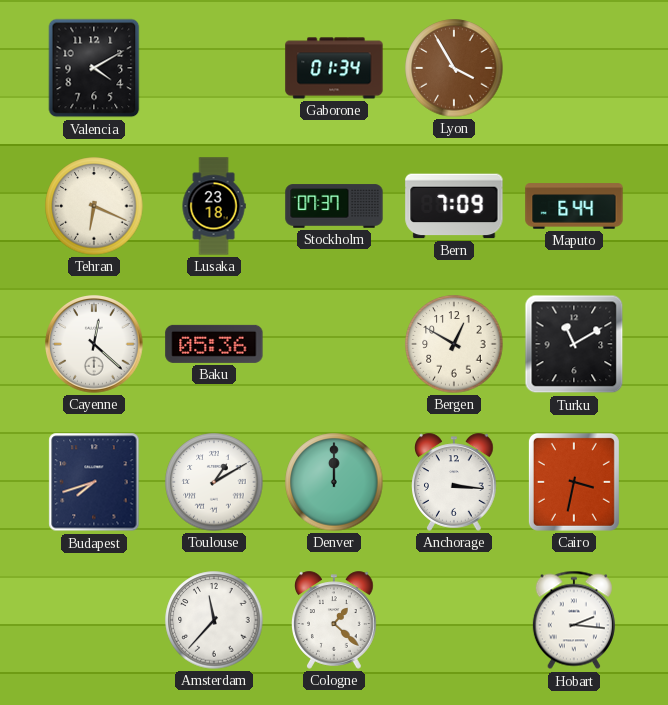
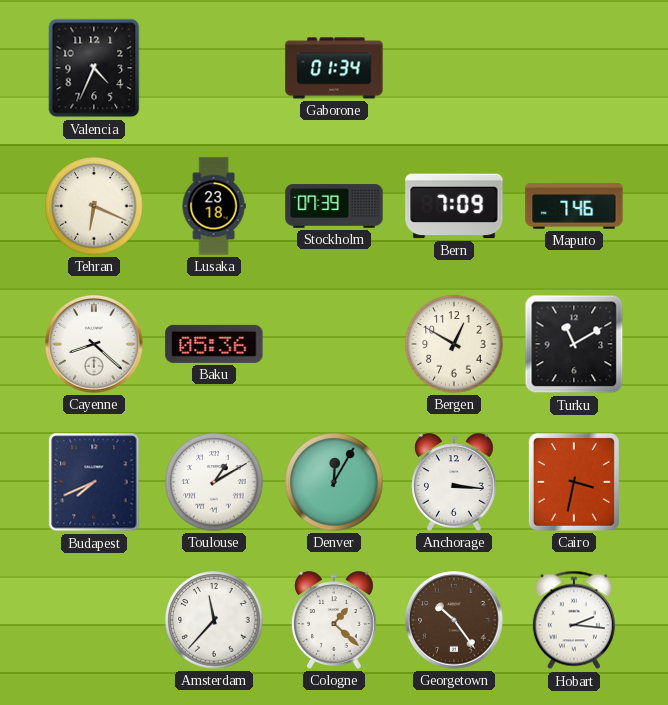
Valencia: 4:10 -> 4:34 (94, 68)
Lyon: 3:55 -> none (454, 68)
Stockholm: 07:37 -> 07:39 (334, 206)
Maputo: 6:44 -> 7:46 (574, 206)
Cayenne: 12:22 -> 8:22 (94, 344)
Budapest: 7:42 -> 7:41 (94, 482)
Denver: 12:00 -> 12:05 (334, 482)
Georgetown: none -> 10:24 (454, 620)
